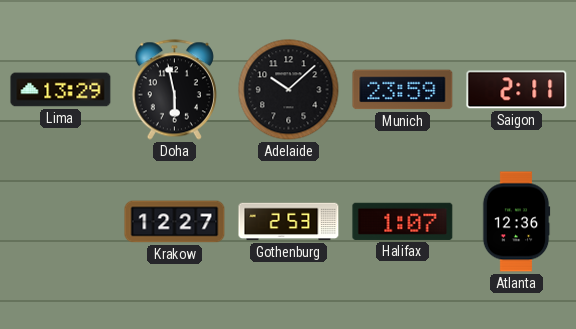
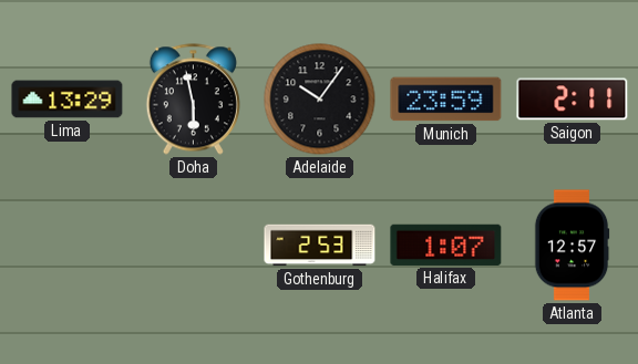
Adelaide: 10:08 -> 10:06 (320, 100)
Krakow: 12:27 -> none (175, 222)
Atlanta: 12:36 -> 12:57 (572, 246)
